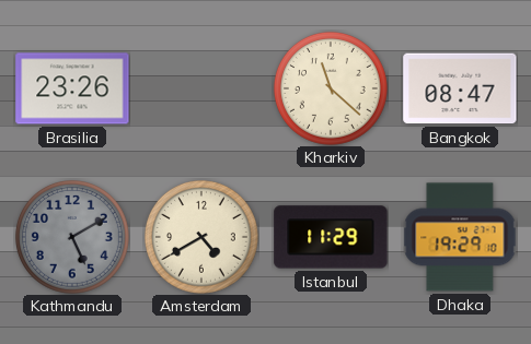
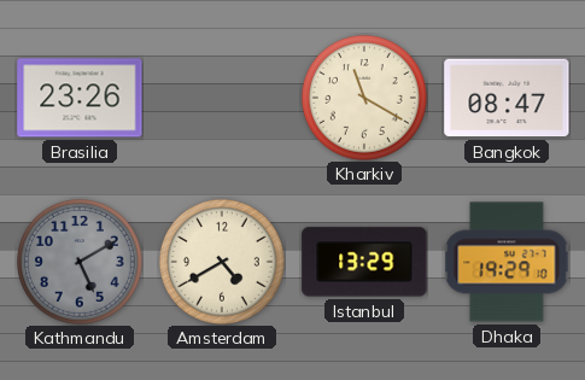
Kharkiv: 11:22 -> 11:20 (364, 98)
Istanbul: 11:29 -> 13:29 (364, 262)
